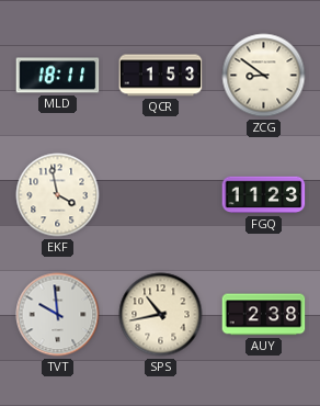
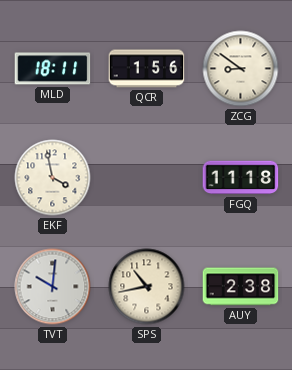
QCR: 1:53 -> 1:56 (147, 69)
FGQ: 11:23 -> 11:18 (241, 178)
TVT: 9:59 -> 10:01 (53, 287)
